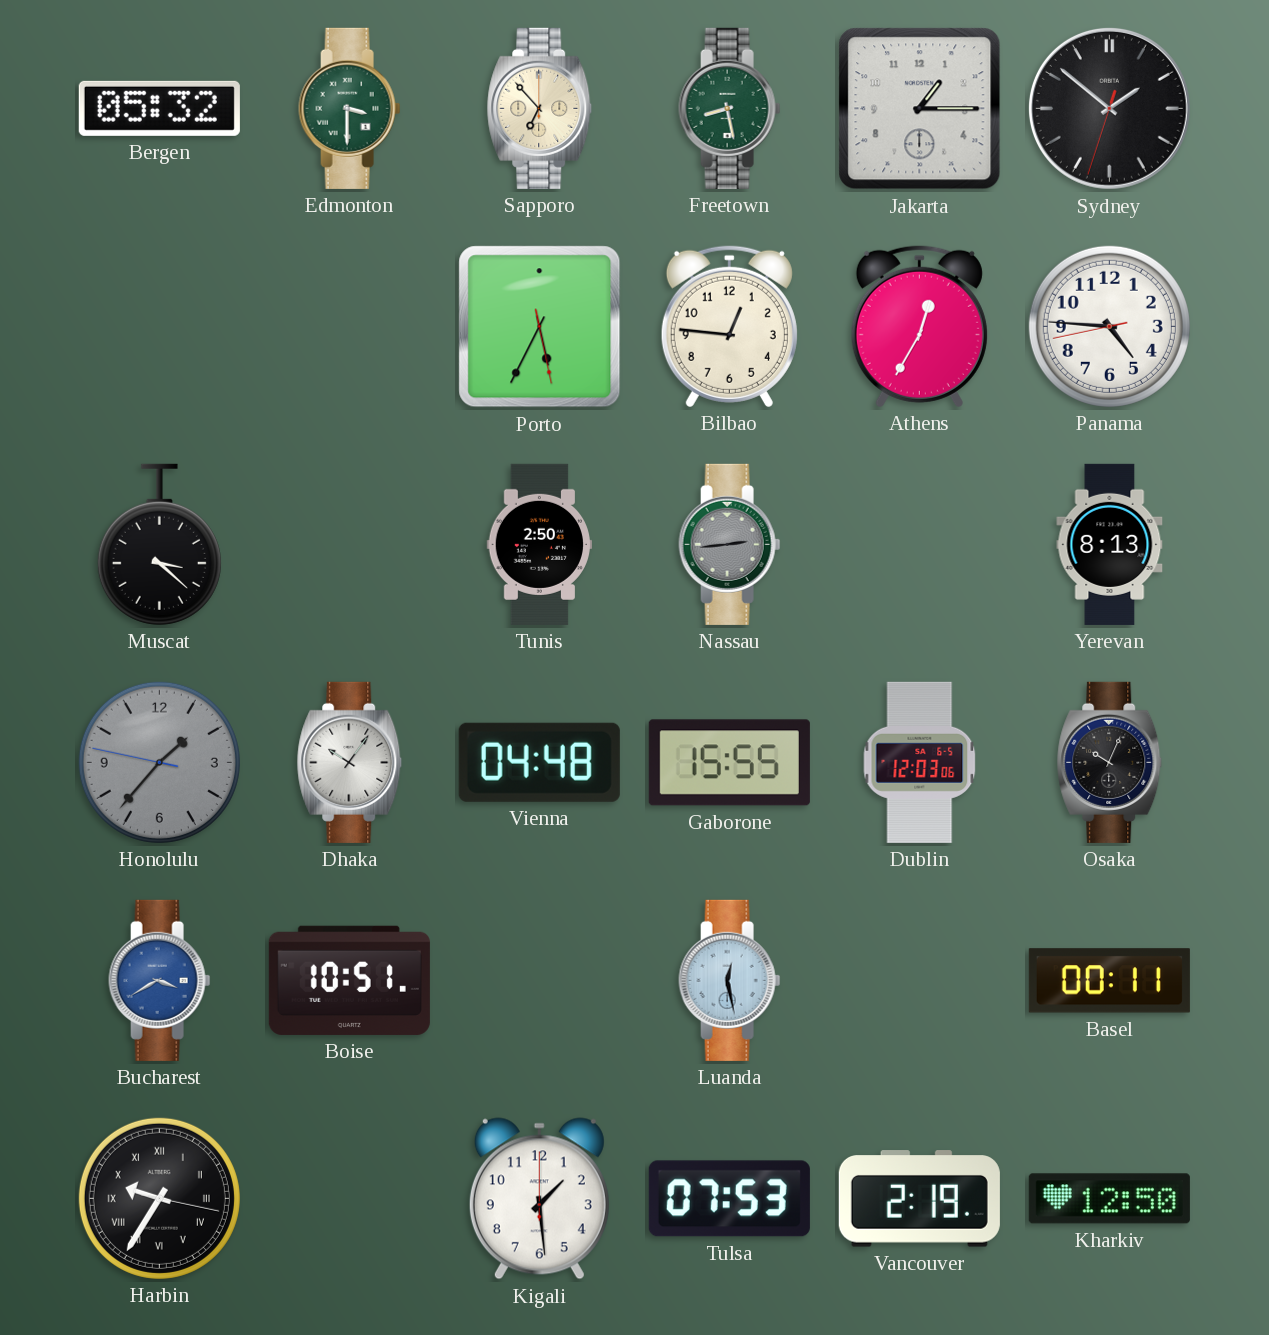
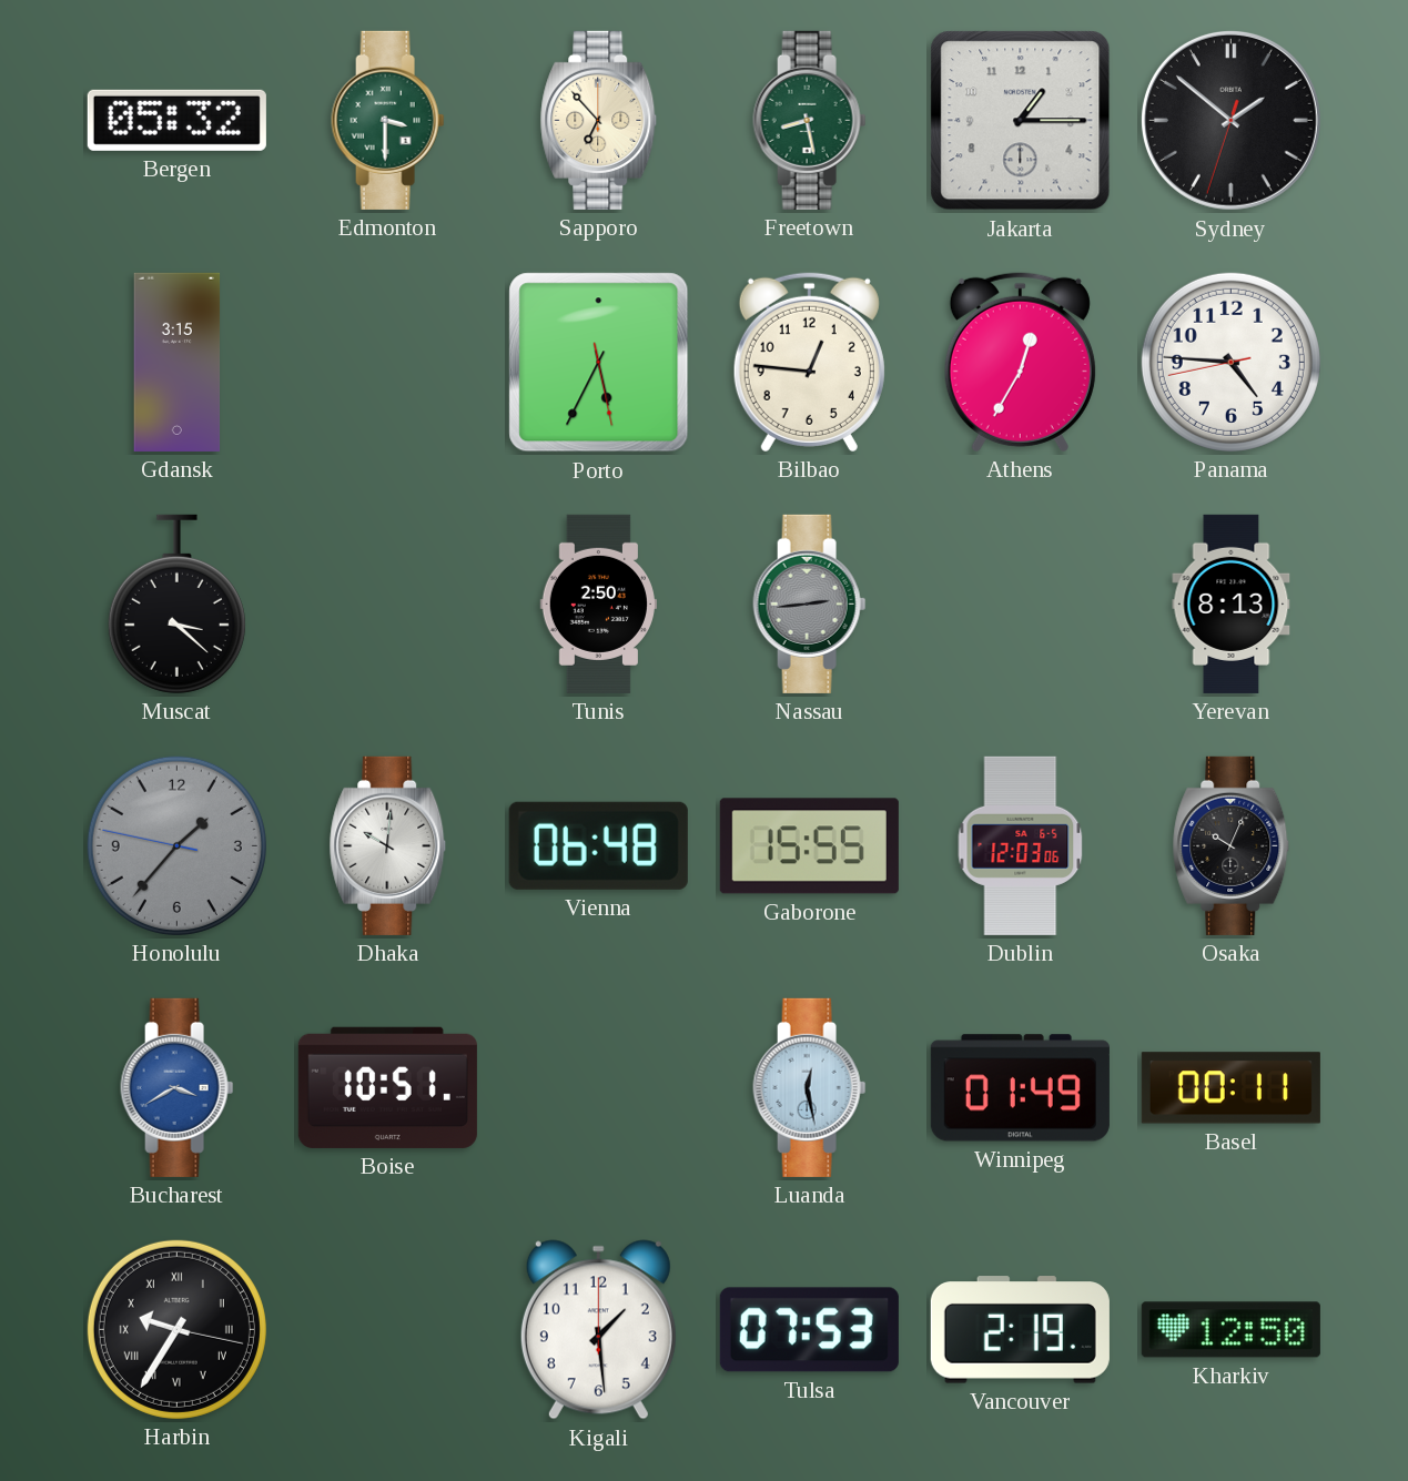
Gdansk: none -> 3:15 (178, 362)
Dhaka: 10:06 -> 10:01 (388, 845)
Vienna: 04:48 -> 06:48 (598, 845)
Winnipeg: none -> 01:49 (1020, 1088)
